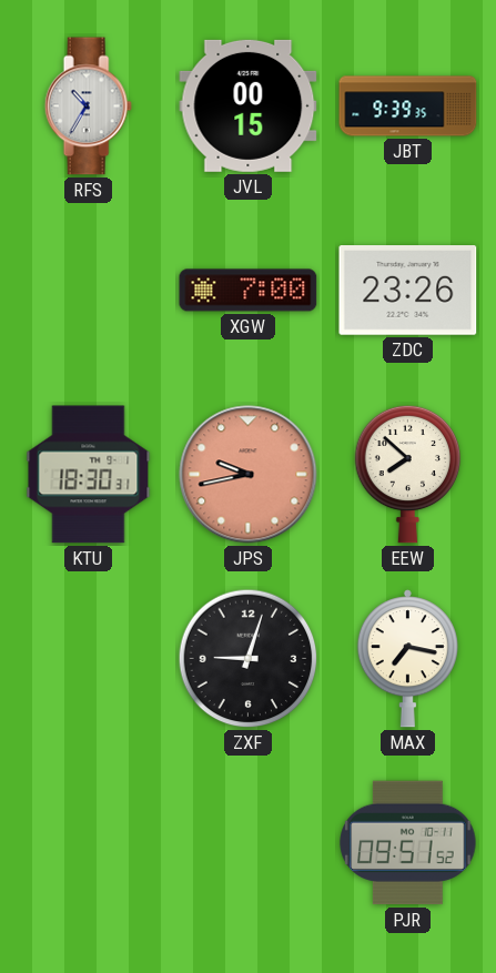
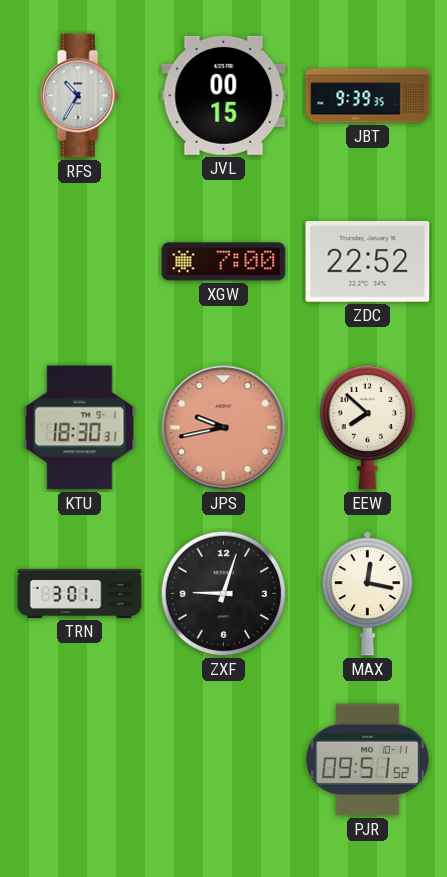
ZDC: 23:26 -> 22:52 (368, 262)
TRN: none -> 3:01 (80, 593)
MAX: 7:17 -> 12:17 (367, 594)
